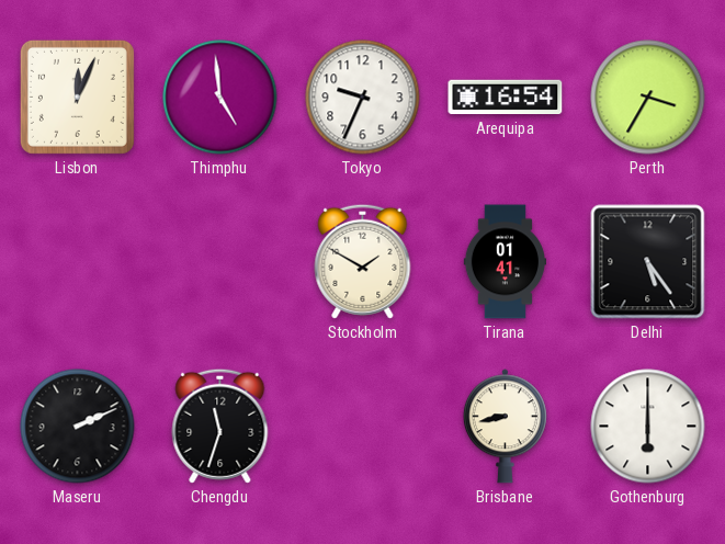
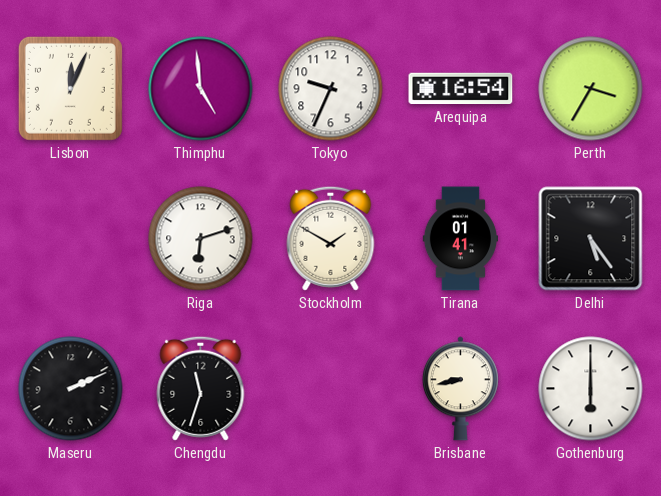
Riga: none -> 6:12 (201, 239)
